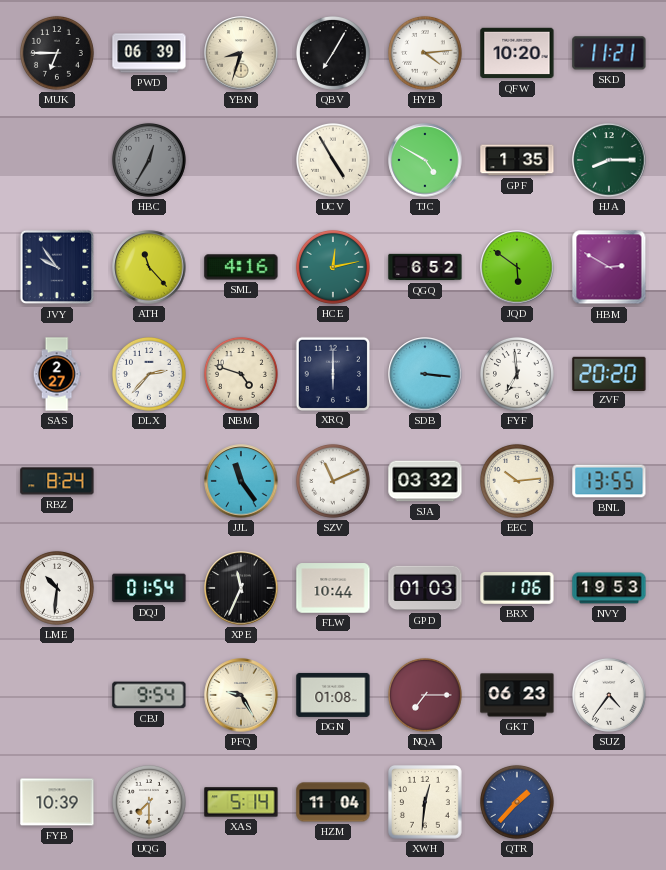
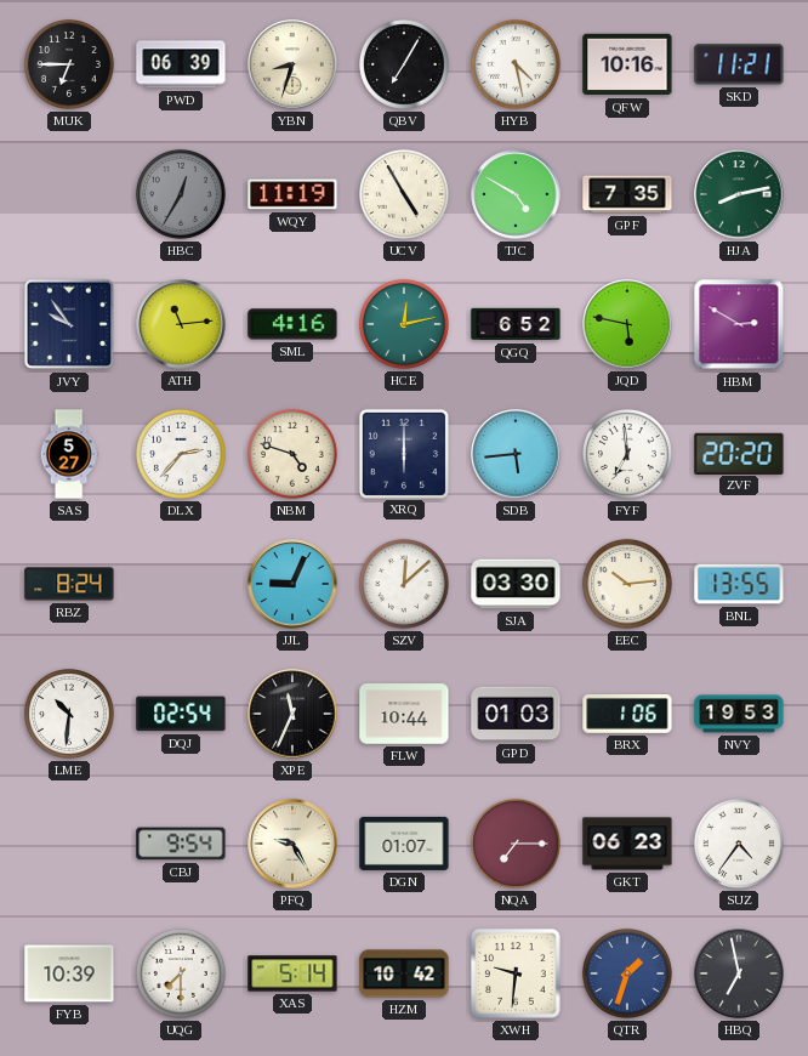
HYB: 4:14 -> 4:28 (516, 64)
QFW: 10:20 -> 10:16 (627, 64)
WQY: none -> 11:19 (292, 194)
GPF: 1:35 -> 7:35 (627, 194)
HJA: 8:15 -> 8:13 (739, 194)
ATH: 11:23 -> 11:14 (181, 324)
JQD: 5:51 -> 5:47 (627, 324)
SAS: 2:27 -> 5:27 (69, 454)
SDB: 3:16 -> 5:44 (516, 454)
JJL: 11:24 -> 9:04 (292, 584)
SZV: 11:11 -> 12:08 (404, 584)
SJA: 03:32 -> 03:30 (516, 584)
DQJ: 01:54 -> 02:54 (181, 714)
DGN: 01:08 -> 01:07 (404, 844)
HZM: 11:04 -> 10:42 (404, 973)
XWH: 12:31 -> 9:31 (517, 975)
QTR: 1:37 -> 1:33 (627, 973)
HBQ: none -> 6:58 (739, 973)
